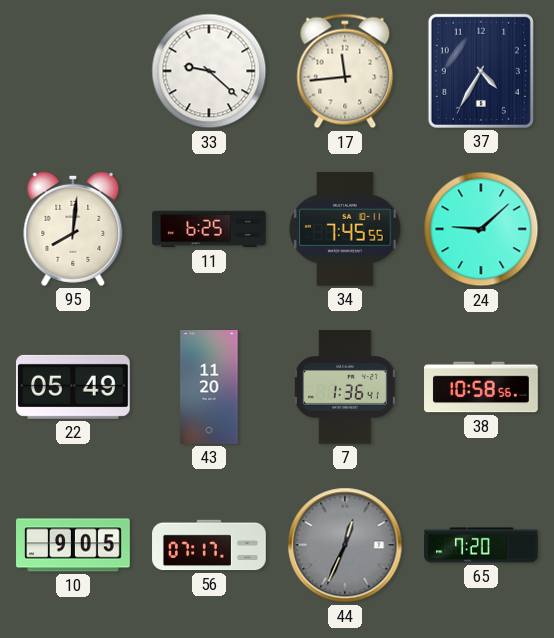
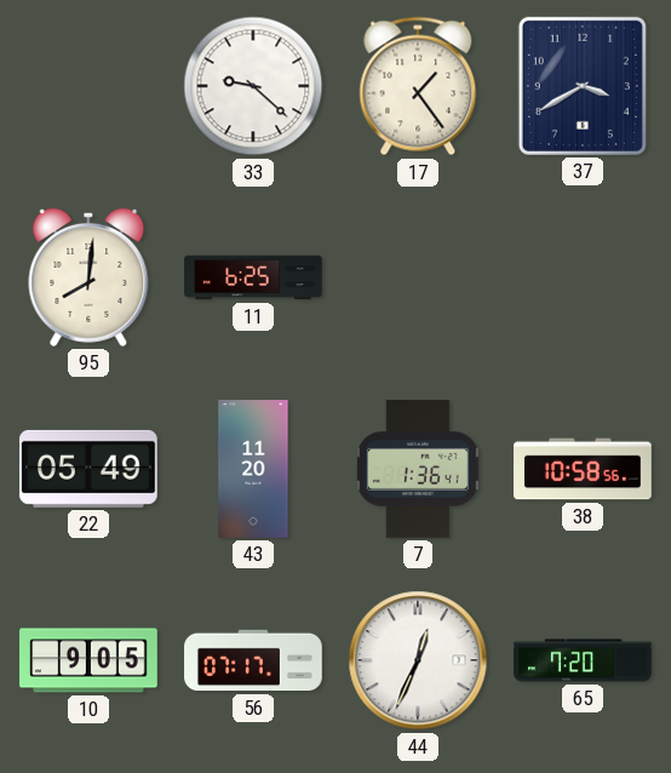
17: 11:44 -> 1:24 (418, 86)
37: 4:35 -> 3:40 (583, 86)
34: 7:45 -> none (345, 229)
24: 9:08 -> none (481, 229)
44 dial: grey -> white (418, 660)
